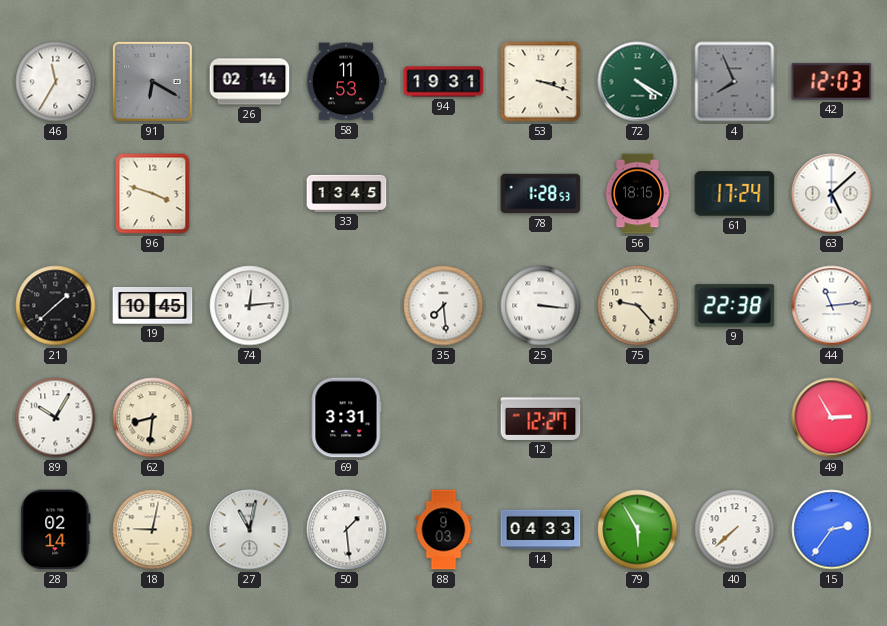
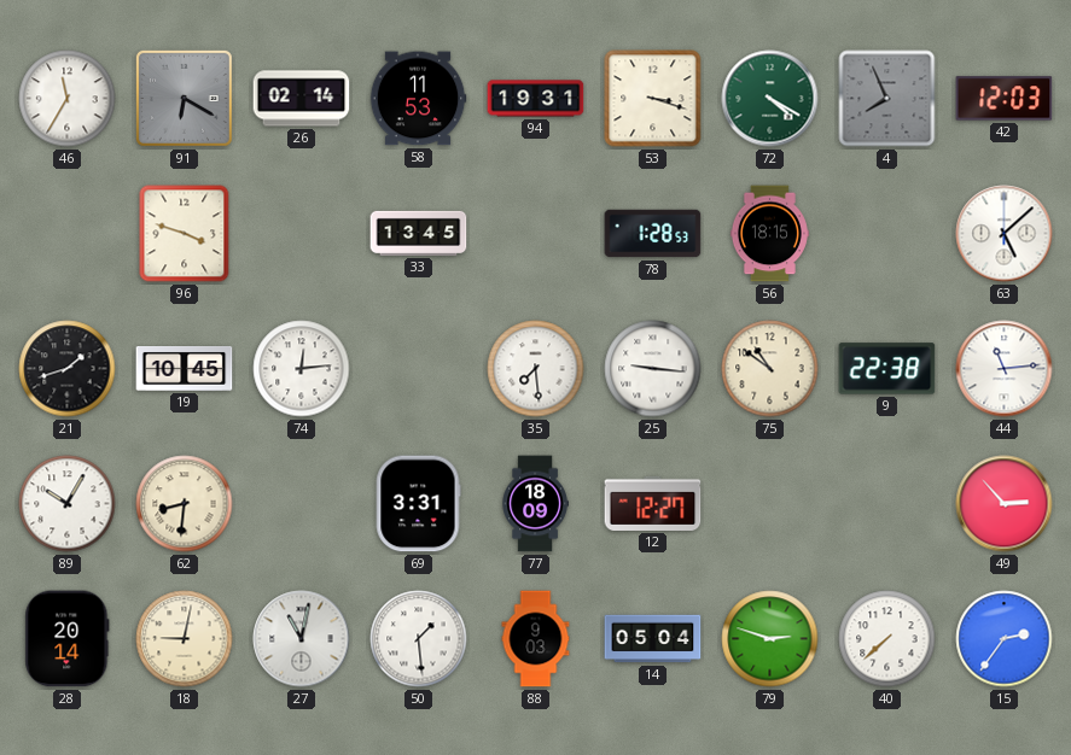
61: 17:24 -> none (735, 194)
21: 1:38 -> 1:42 (68, 369)
25: 3:16 -> 9:16 (653, 369)
75: 9:23 -> 10:51 (770, 369)
77: none -> 18:09 (535, 504)
49: 2:55 -> 2:53 (1005, 504)
28: 02:14 -> 20:14 (68, 639)
14: 04:33 -> 05:04 (653, 639)
79: 5:55 -> 2:48 (770, 639)
